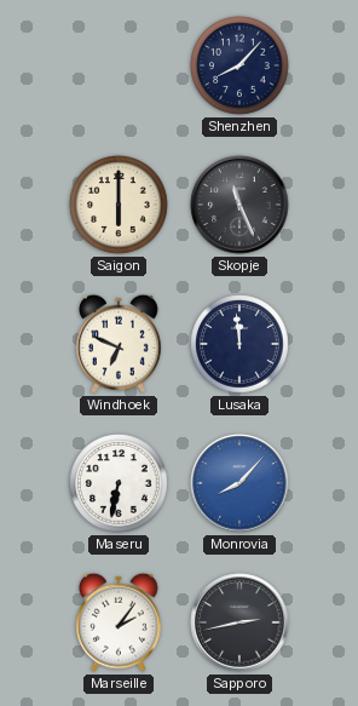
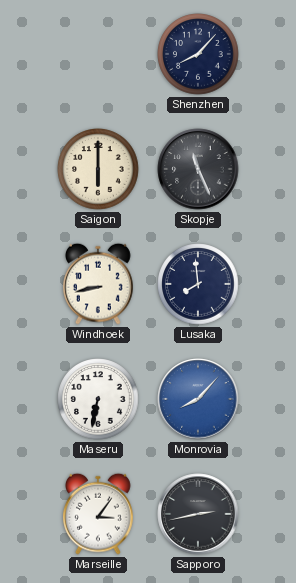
Windhoek: 6:49 -> 8:43 (99, 284)
Lusaka: 11:59 -> 7:59 (198, 284)
Marseille: 2:06 -> 3:06 (99, 514)
